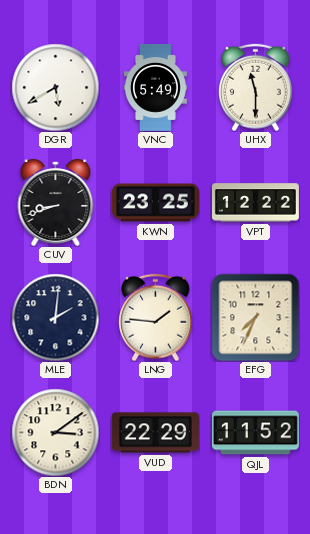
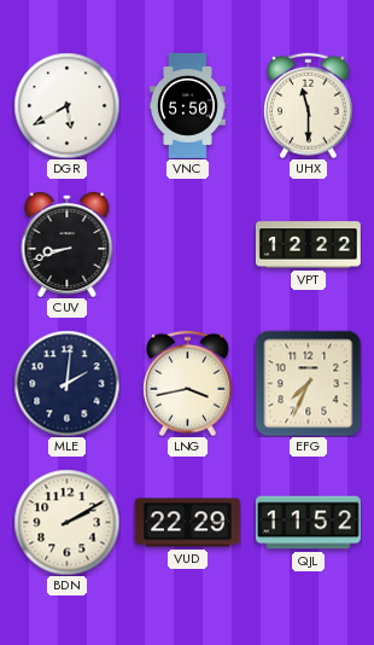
VNC: 5:49 -> 5:50 (187, 105)
KWN: 23:25 -> none (155, 203)
LNG: 1:46 -> 3:43 (188, 383)
BDN: 3:09 -> 2:10 (66, 522)
